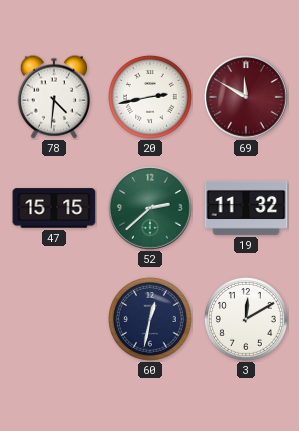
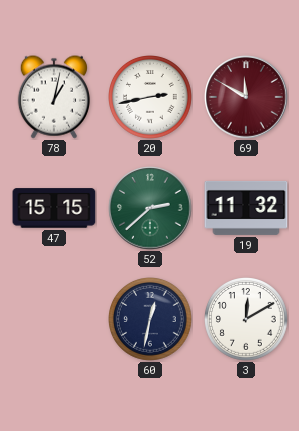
78: 4:31 -> 1:02 (53, 97)
